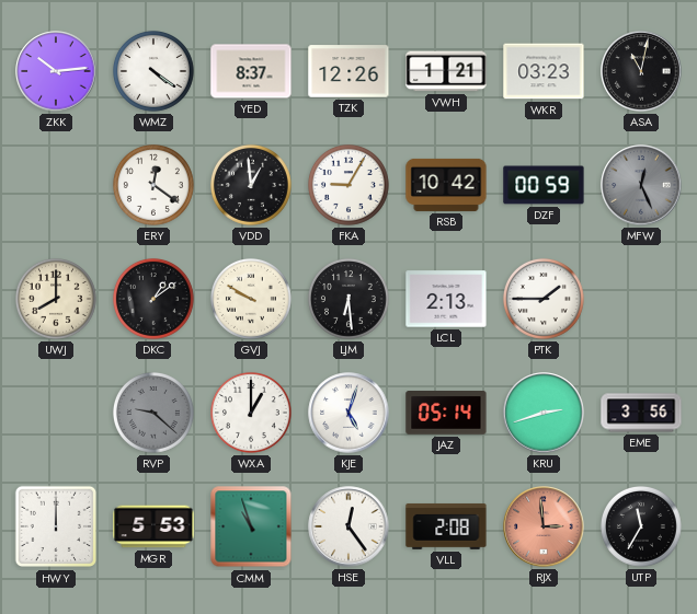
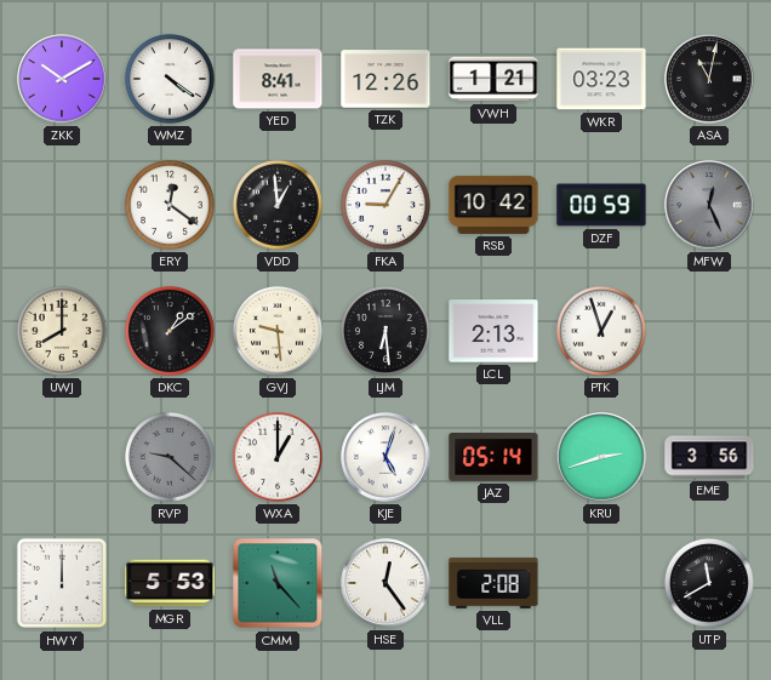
ZKK: 10:14 -> 10:10 (62, 79)
YED: 8:37 -> 8:41 (278, 79)
GVJ: 9:50 -> 9:29 (278, 331)
PTK: 1:45 -> 12:57 (601, 331)
CMM: 10:57 -> 11:23 (278, 583)
RJX: 2:59 -> none (544, 526)
UTP: 11:35 -> 11:40 (709, 583)
